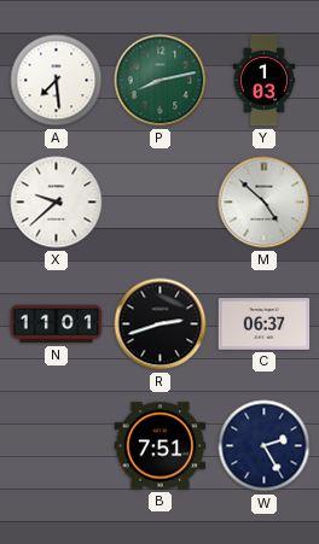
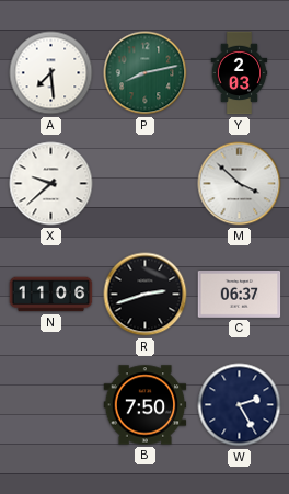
Y: 1:03 -> 2:03 (240, 73)
M: 4:52 -> 3:52 (240, 184)
N: 11:01 -> 11:06 (51, 295)
B: 7:51 -> 7:50 (146, 405)
